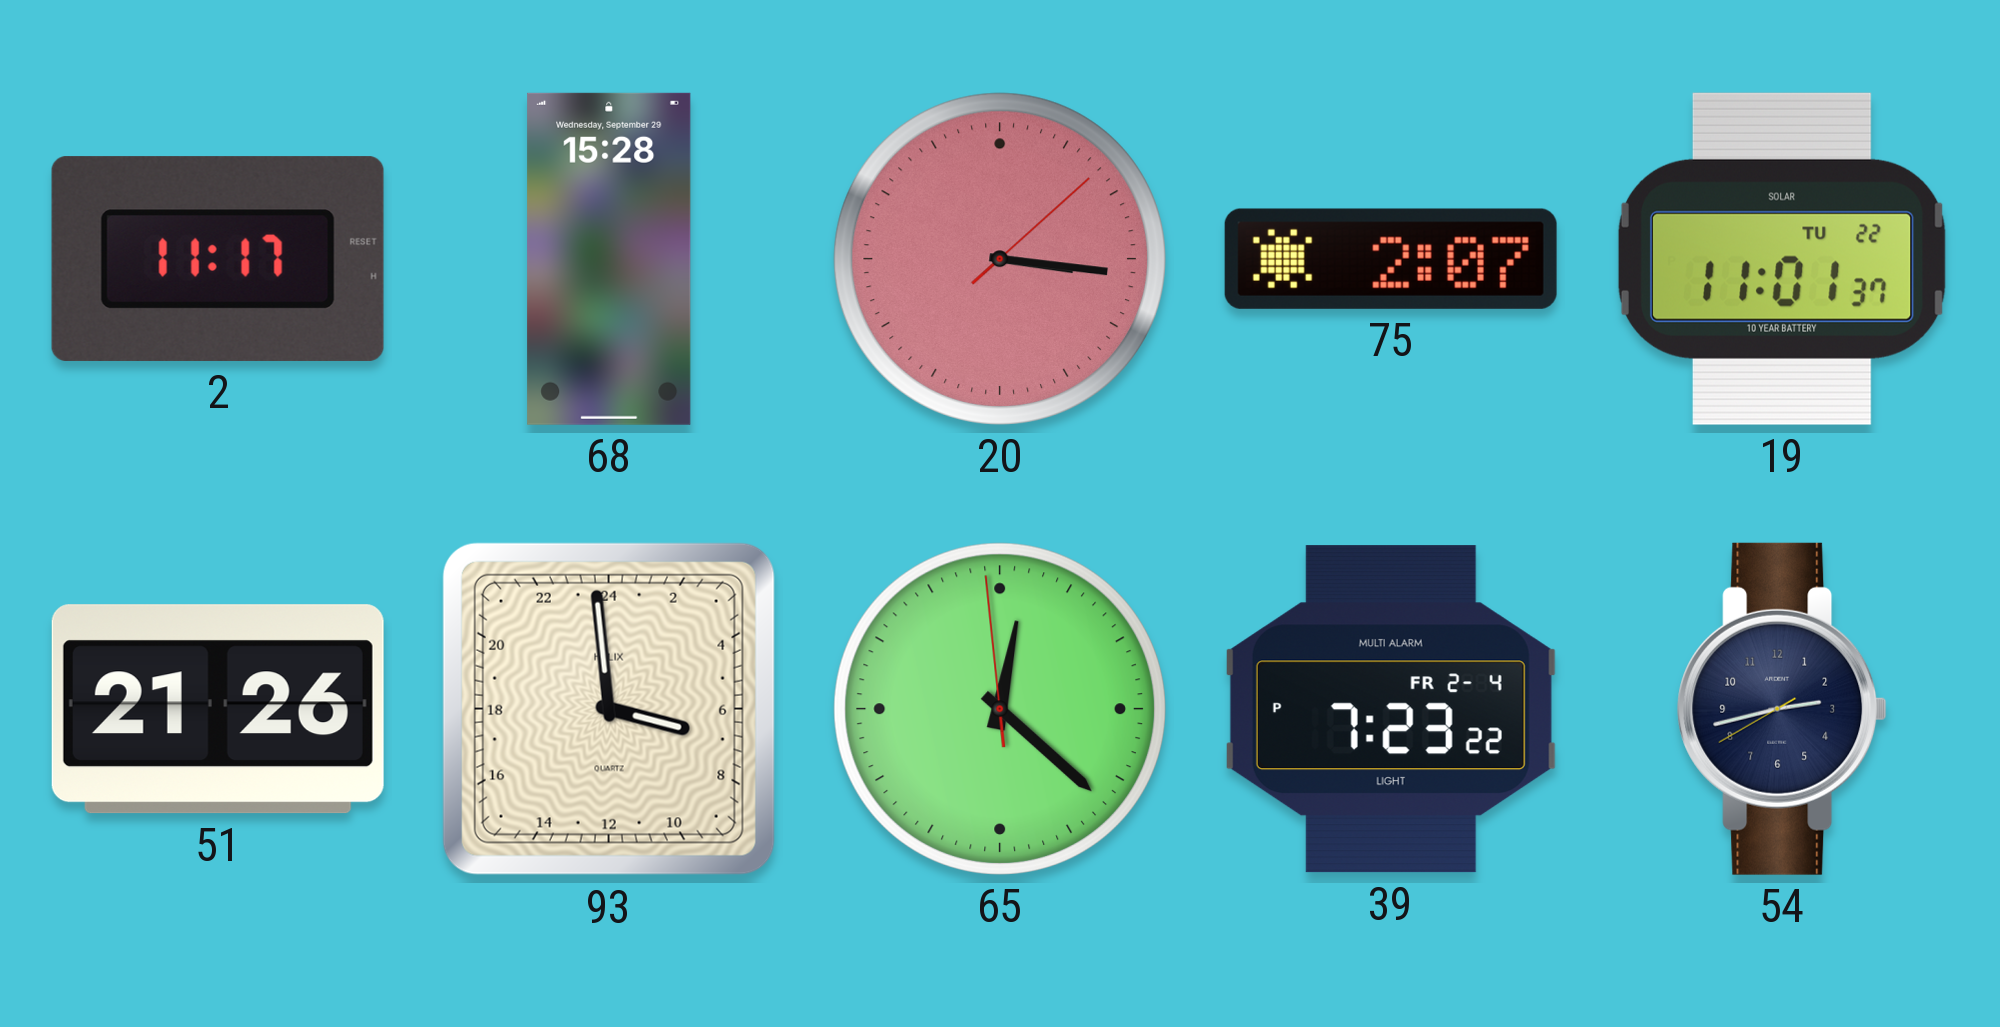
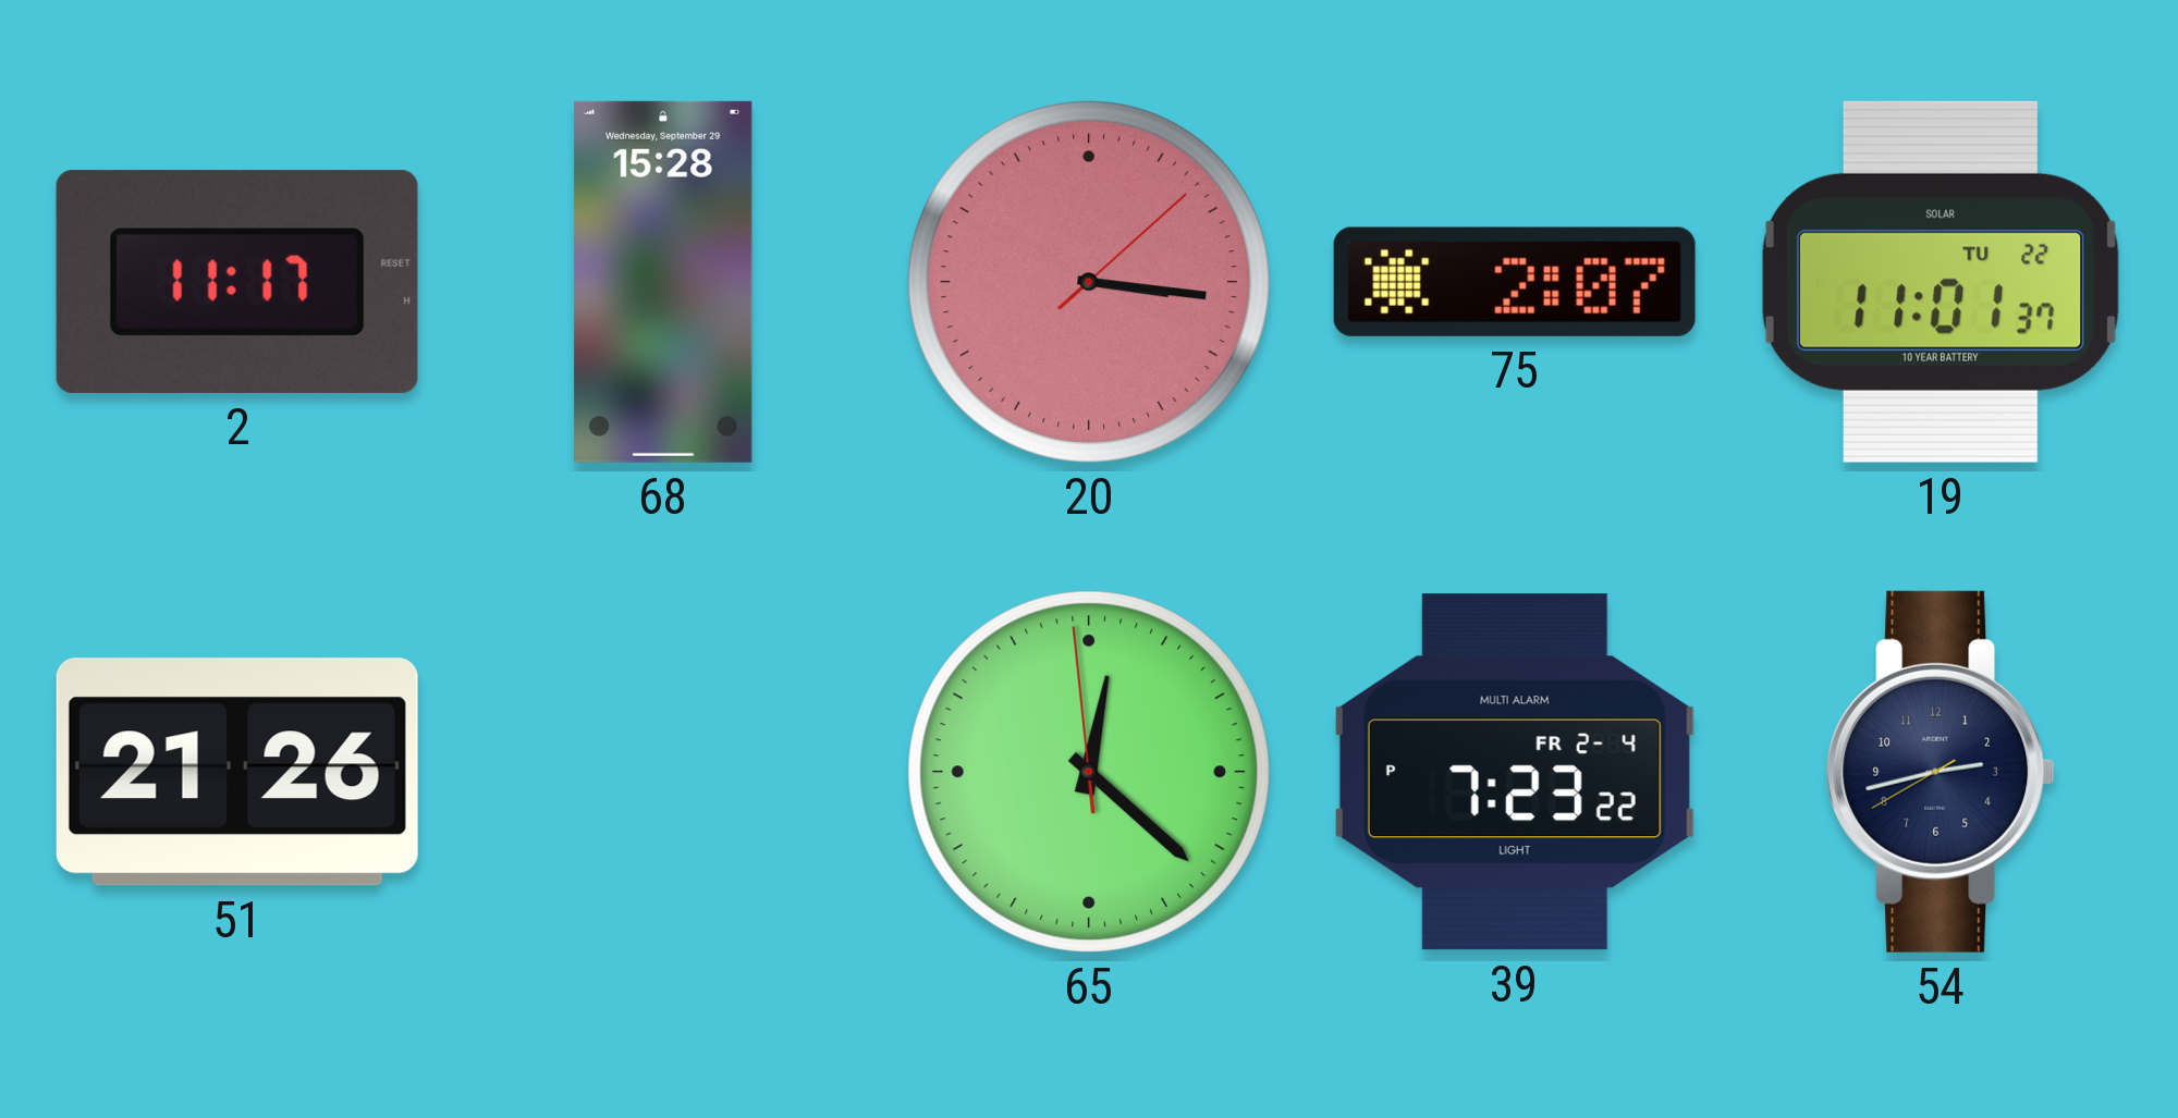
93: 6:59 -> none (609, 709)
